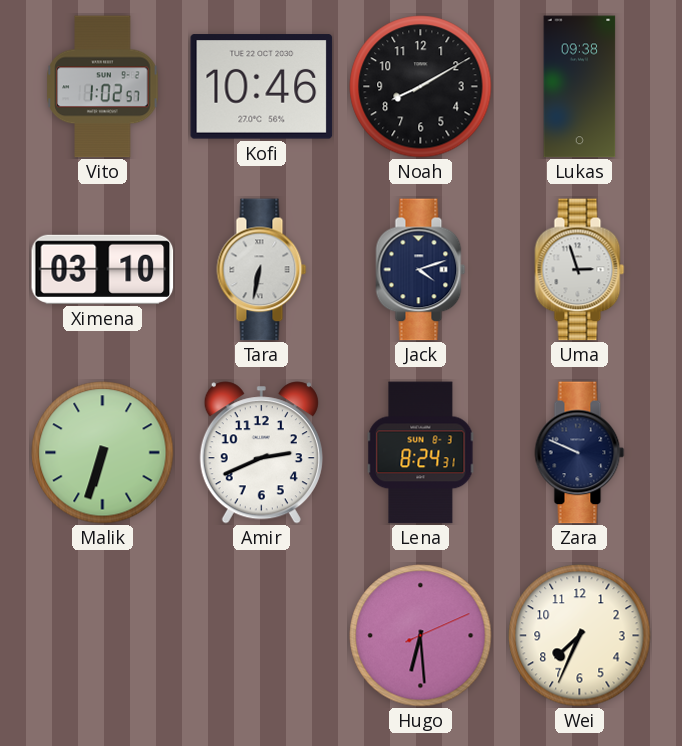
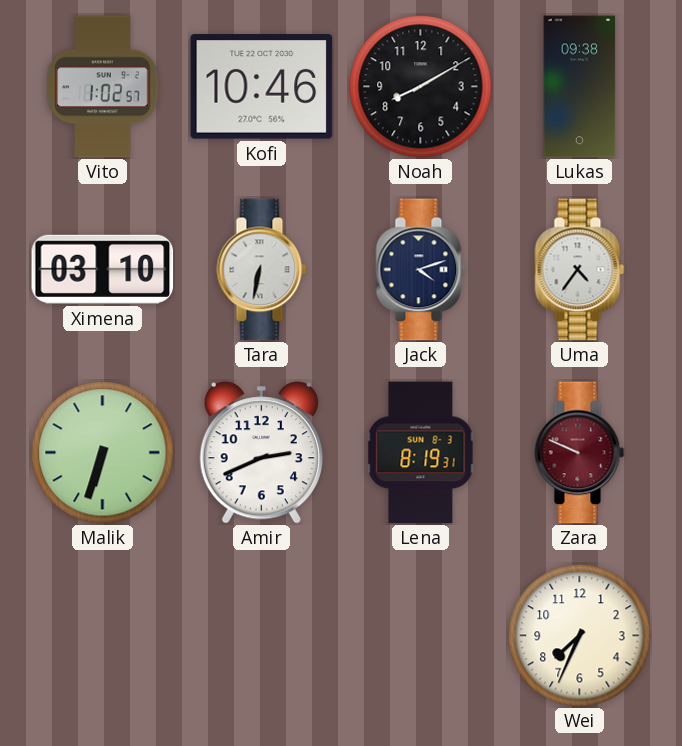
Uma: 2:57 -> 4:36 (580, 270)
Lena: 8:24 -> 8:19 (421, 453)
Zara dial: navy -> burgundy (580, 453)
Hugo: 6:29 -> none (421, 636)
